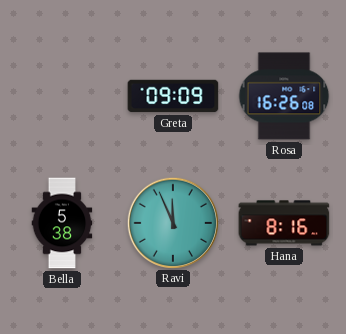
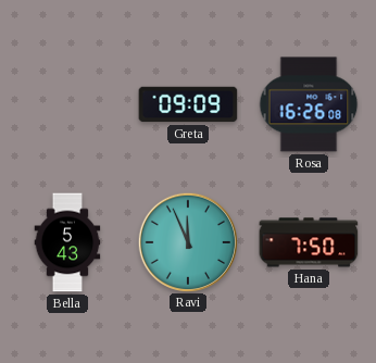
Bella: 5:38 -> 5:43 (67, 242)
Hana: 8:16 -> 7:50 (309, 242)
